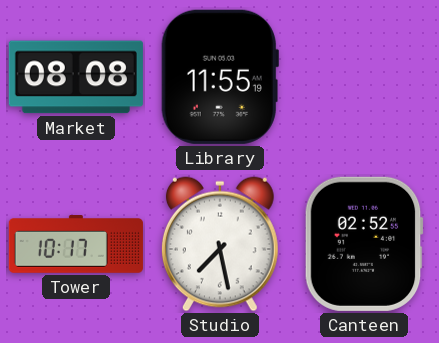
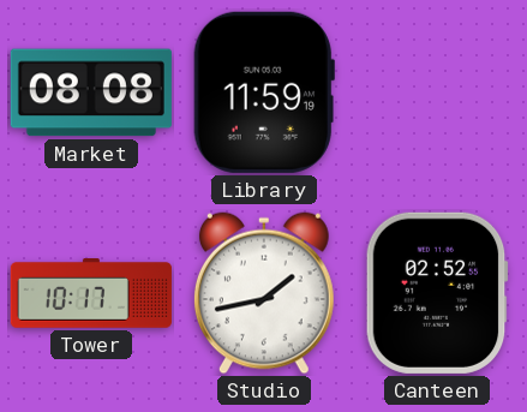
Library: 11:55 -> 11:59 (264, 92)
Studio: 7:28 -> 1:43 (264, 293)
